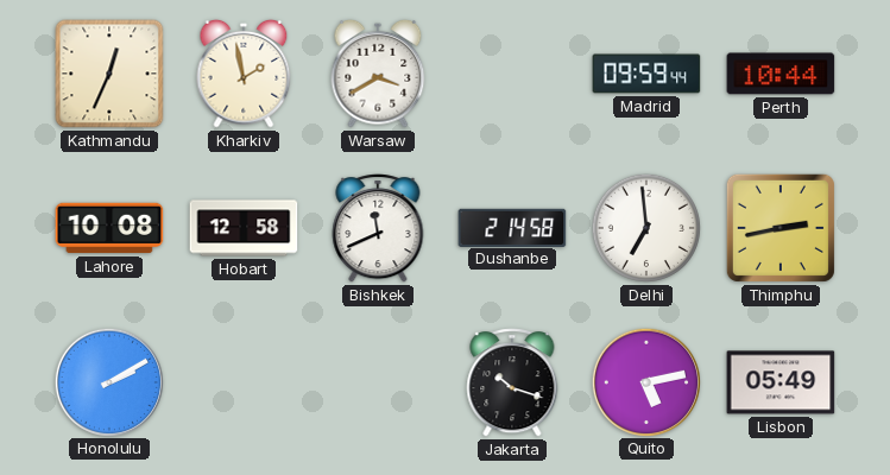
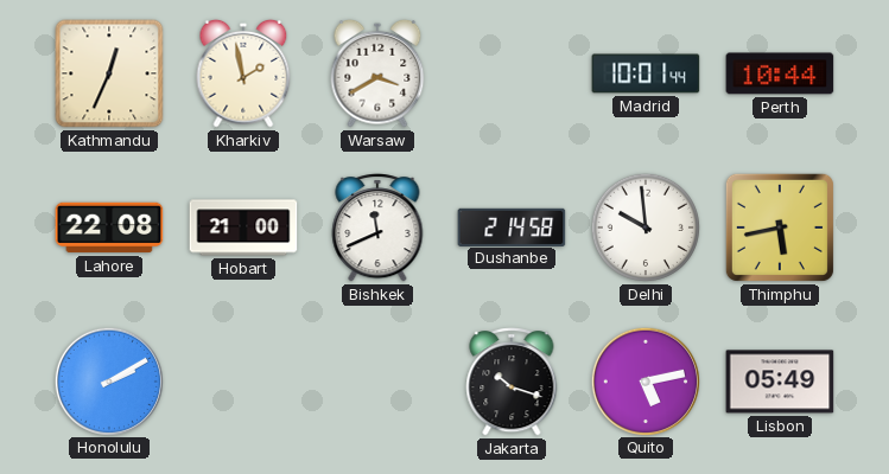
Madrid: 09:59 -> 10:01 (646, 73)
Lahore: 10:08 -> 22:08 (109, 228)
Hobart: 12:58 -> 21:00 (243, 228)
Delhi: 6:59 -> 9:59 (646, 228)
Thimphu: 2:43 -> 5:43 (780, 228)
